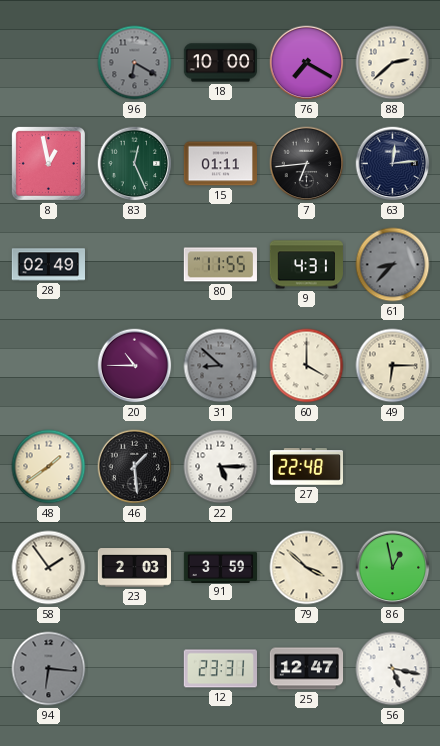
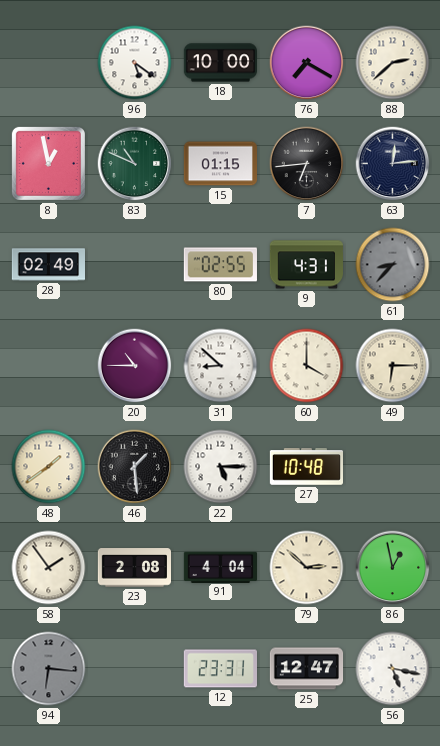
96: 6:20 -> 5:21 (135, 63)
96 dial: grey -> white (135, 63)
83: 12:26 -> 10:49 (135, 164)
15: 01:11 -> 01:15 (220, 164)
80: 11:55 -> 02:55 (220, 265)
31 dial: grey -> white (221, 366)
27: 22:48 -> 10:48 (306, 467)
23: 2:03 -> 2:08 (134, 568)
91: 3:59 -> 4:04 (220, 567)
79: 3:52 -> 2:52 (307, 568)
